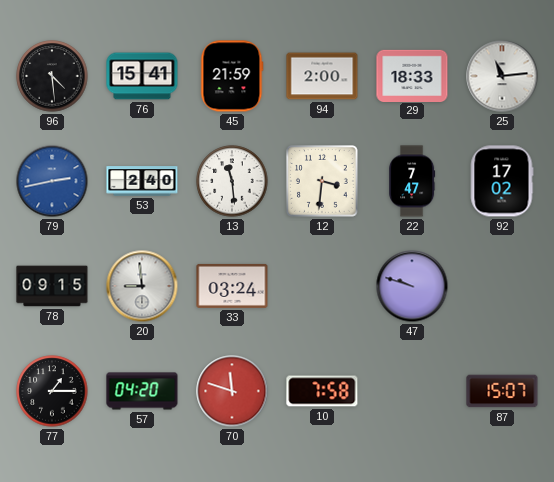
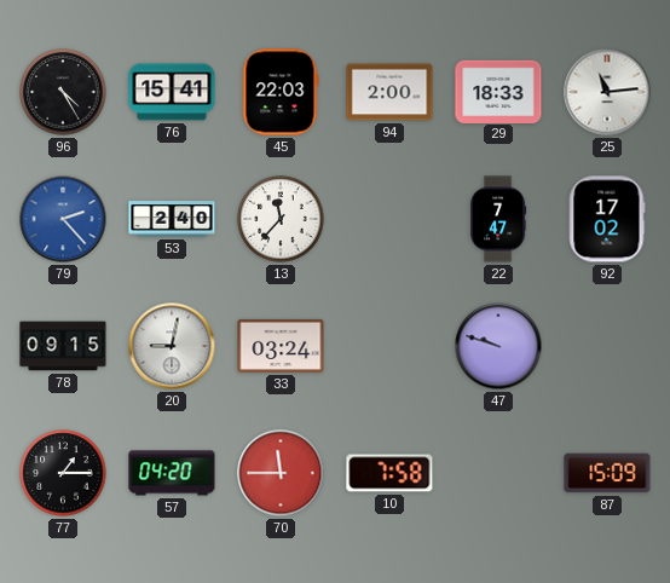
96: 4:29 -> 4:25 (63, 92)
45: 21:59 -> 22:03 (281, 92)
79: 2:43 -> 2:23 (63, 219)
13: 11:29 -> 11:37 (281, 219)
12: 3:31 -> none (323, 182)
20: 8:59 -> 9:02 (172, 346)
70: 11:48 -> 11:45 (281, 473)
87: 15:07 -> 15:09 (607, 473)
